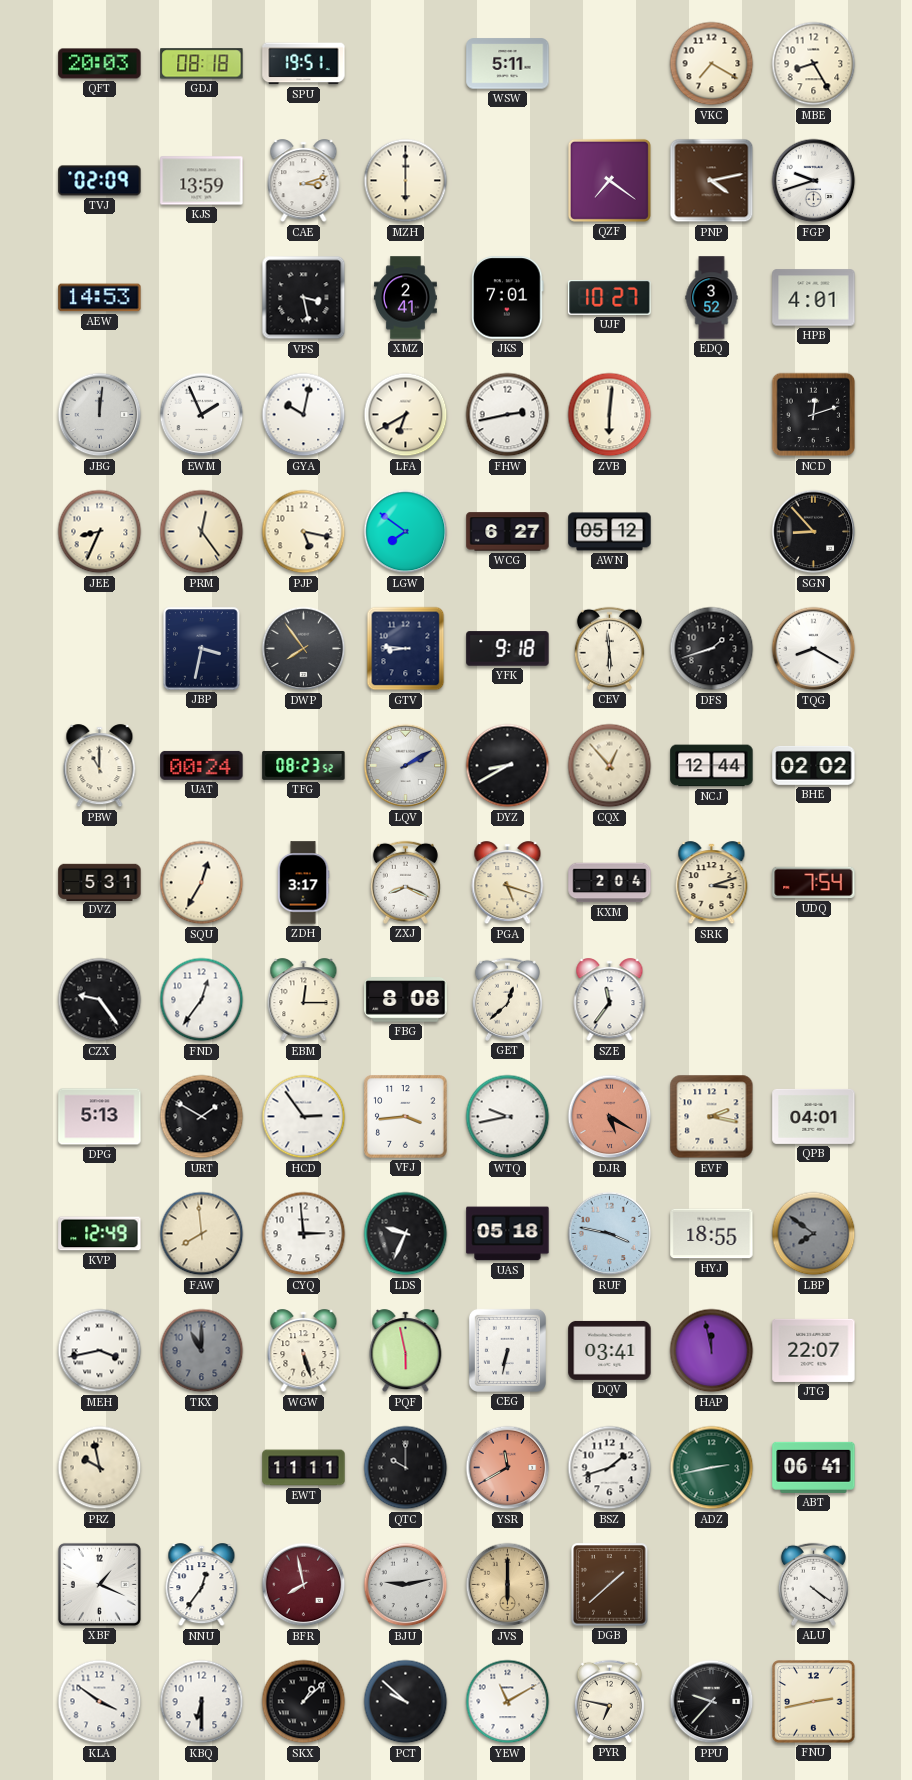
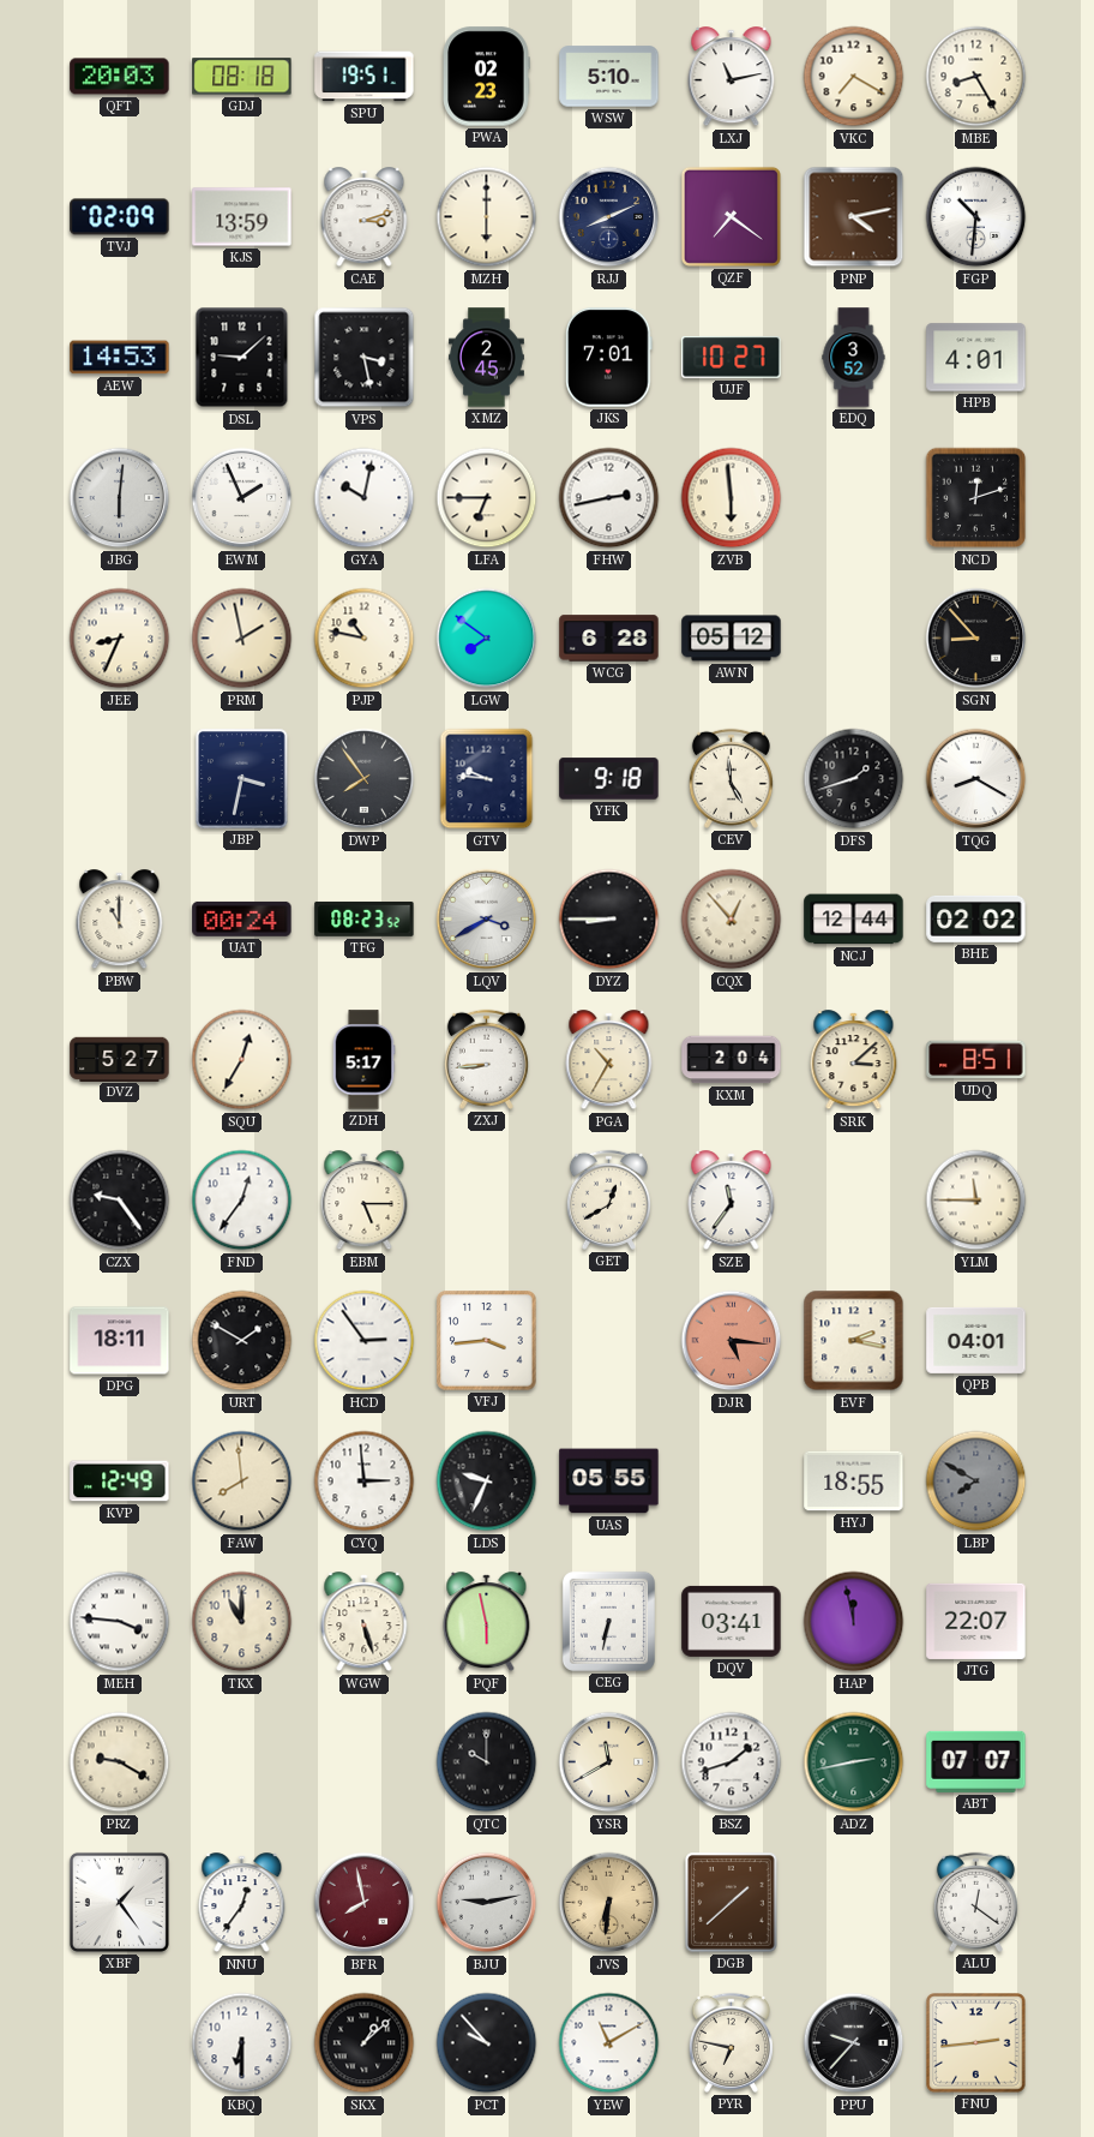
PWA: none -> 02:23 (486, 77)
WSW: 5:11 -> 5:10 (609, 77)
LXJ: none -> 11:13 (732, 77)
RJJ: none -> 8:11 (609, 217)
FGP: 9:42 -> 10:31 (976, 217)
DSL: none -> 9:08 (242, 358)
XMZ: 2:41 -> 2:45 (486, 358)
JBG: 12:01 -> 6:01 (120, 498)
LFA: 6:40 -> 6:45 (487, 498)
ZVB: 6:01 -> 5:59 (732, 498)
PRM: 12:24 -> 1:58 (242, 639)
PJP: 5:17 -> 10:47 (365, 639)
WCG: 6:27 -> 6:28 (609, 639)
GTV: 8:46 -> 9:46 (487, 779)
CEV: 5:59 -> 4:59 (731, 778)
LQV: 2:10 -> 3:40 (487, 920)
DYZ: 8:40 -> 8:45 (609, 920)
DVZ: 5:31 -> 5:27 (120, 1059)
ZDH: 3:17 -> 5:17 (363, 1060)
ZXJ: 8:19 -> 8:44 (486, 1059)
PGA: 5:18 -> 10:35 (609, 1060)
SRK: 3:12 -> 3:08 (854, 1060)
UDQ: 7:54 -> 8:51 (976, 1060)
EBM: 12:15 -> 5:15 (365, 1201)
FBG: 8:08 -> none (406, 1000)
GET: 12:38 -> 12:40 (608, 1199)
YLM: none -> 11:45 (976, 1201)
DPG: 5:13 -> 18:11 (120, 1341)
WTQ: 9:43 -> none (508, 1117)
DJR: 5:20 -> 5:16 (732, 1341)
UAS: 05:18 -> 05:55 (609, 1481)
RUF: 3:47 -> none (610, 1234)
LBP: 7:51 -> 7:50 (976, 1481)
MEH: 3:43 -> 3:46 (120, 1622)
TKX dial: grey -> cream (242, 1622)
PRZ: 9:58 -> 9:20 (120, 1762)
EWT: 11:11 -> none (304, 1468)
YSR dial: salmon -> cream (609, 1762)
ABT: 06:41 -> 07:07 (976, 1761)
XBF: 1:19 -> 1:24 (119, 1902)
JVS: 6:00 -> 6:31 (609, 1903)
ALU: 4:21 -> 12:21 (975, 1902)
KLA: 3:51 -> none (100, 1702)
PCT: 9:52 -> 9:53 (487, 2043)
FNU: 2:43 -> 2:44 (976, 2043)
